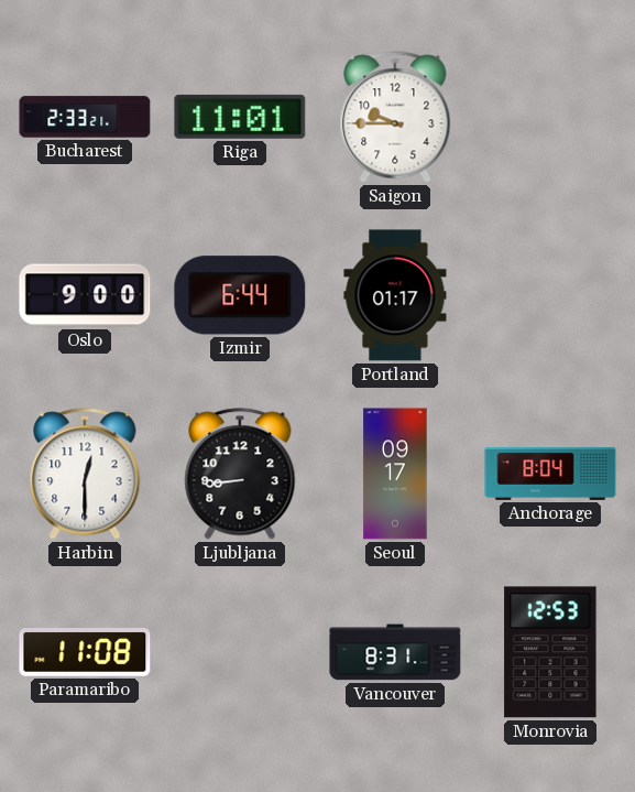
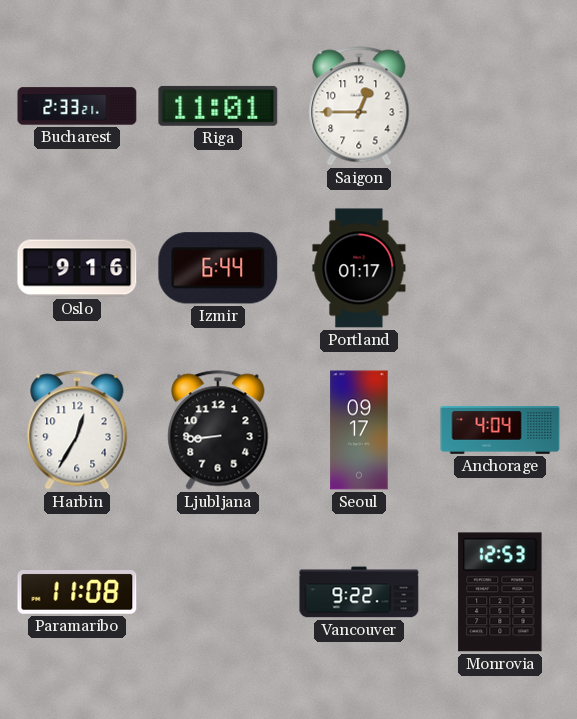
Saigon: 9:45 -> 12:45 (359, 106)
Oslo: 9:00 -> 9:16 (77, 268)
Harbin: 12:30 -> 12:35 (77, 430)
Anchorage: 8:04 -> 4:04 (500, 430)
Vancouver: 8:31 -> 9:22 (359, 592)
